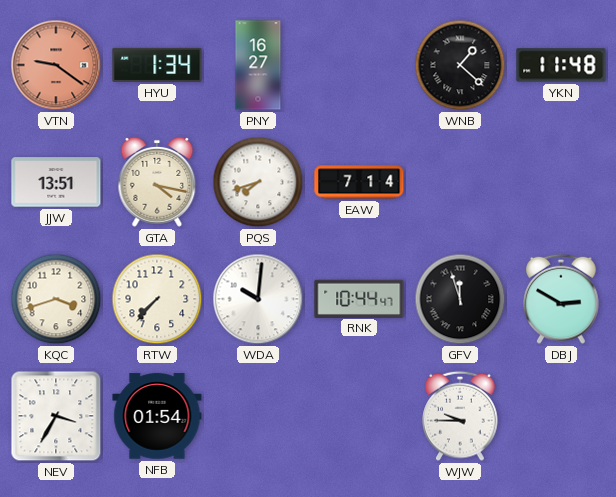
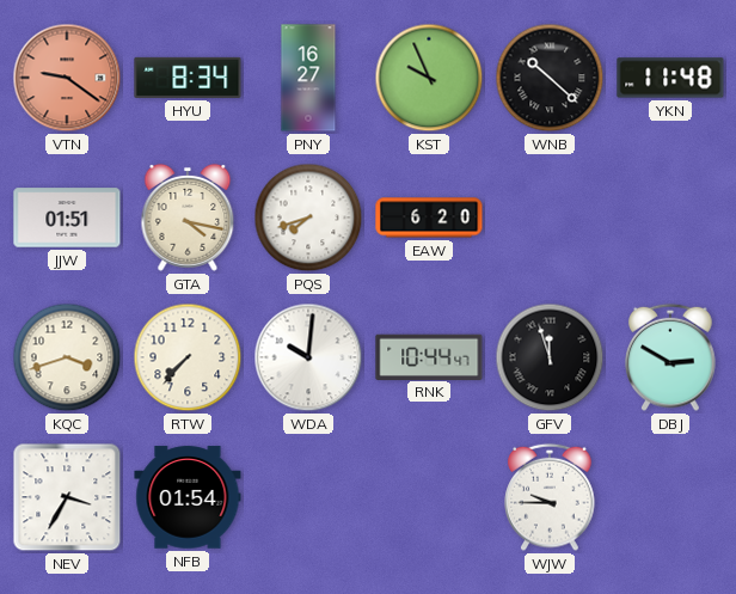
HYU: 1:34 -> 8:34 (188, 78)
KST: none -> 9:56 (429, 78)
WNB: 1:22 -> 10:22 (550, 78)
JJW: 13:51 -> 01:51 (67, 218)
EAW: 7:14 -> 6:20 (429, 218)
